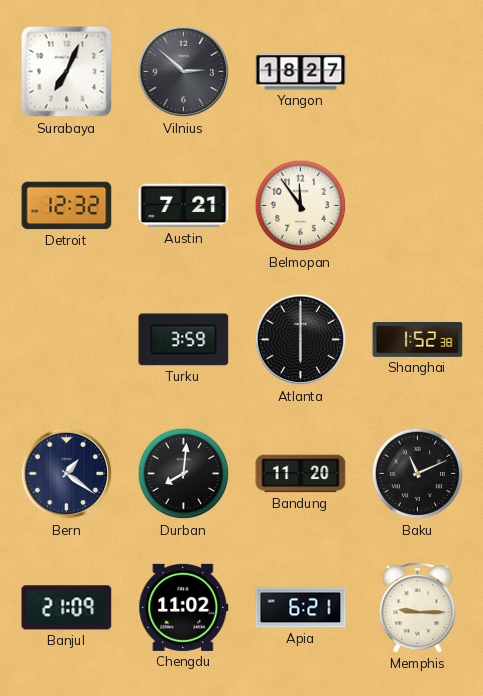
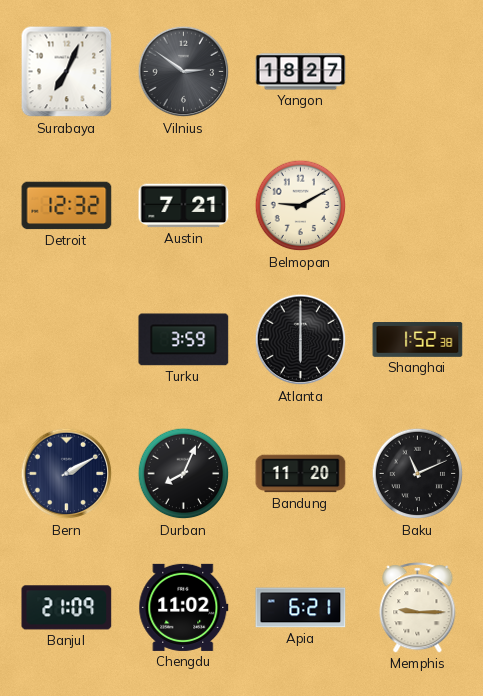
Vilnius: 2:52 -> 2:51 (184, 72)
Belmopan: 11:54 -> 9:10 (301, 206)
Bern: 1:21 -> 2:10 (67, 474)
Durban: 8:01 -> 8:04 (184, 474)
